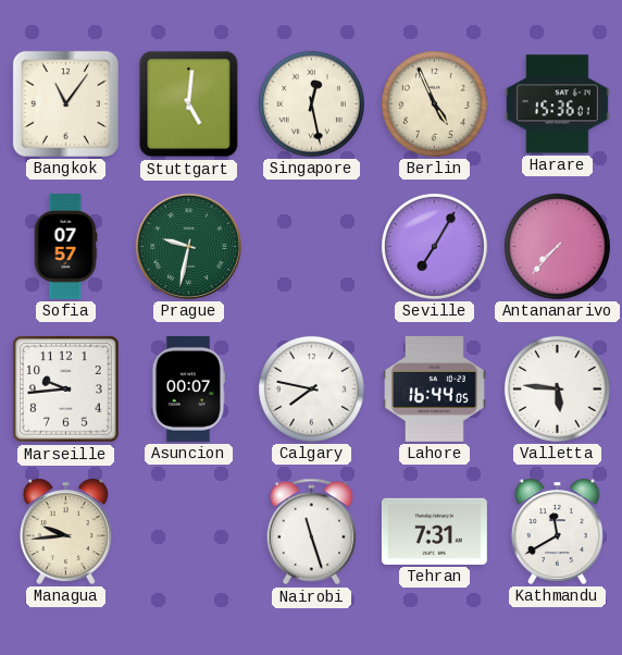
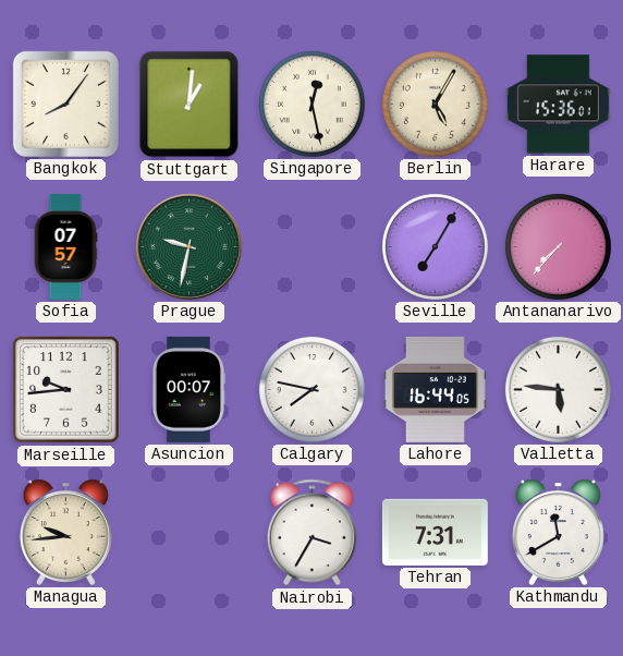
Bangkok: 11:06 -> 8:06 (65, 104)
Stuttgart: 5:01 -> 1:01 (190, 105)
Berlin: 4:56 -> 5:05 (435, 104)
Nairobi: 11:27 -> 3:35 (313, 533)
